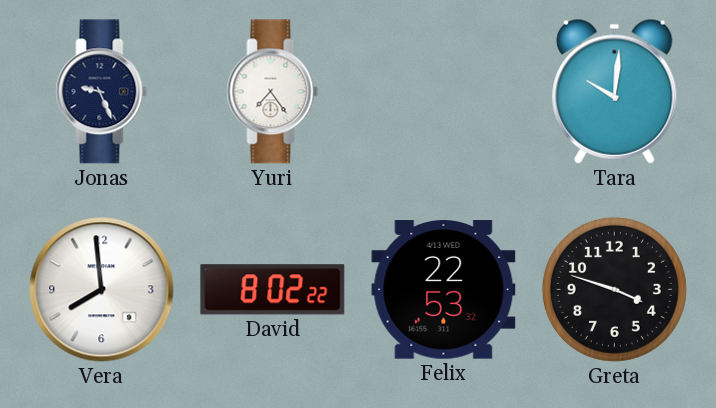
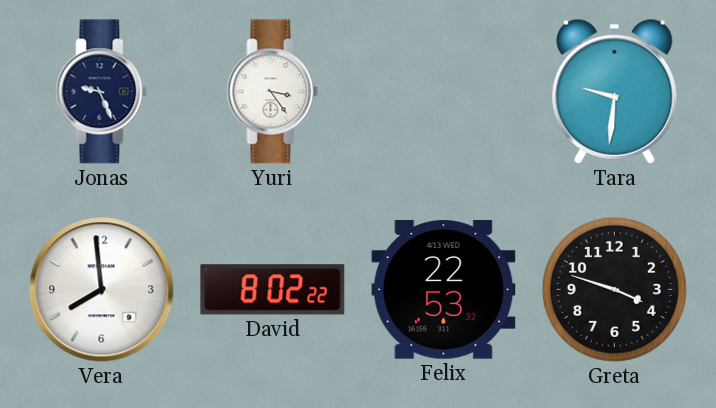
Yuri: 7:24 -> 3:24 (273, 92)
Tara: 10:01 -> 9:31 (615, 91)
